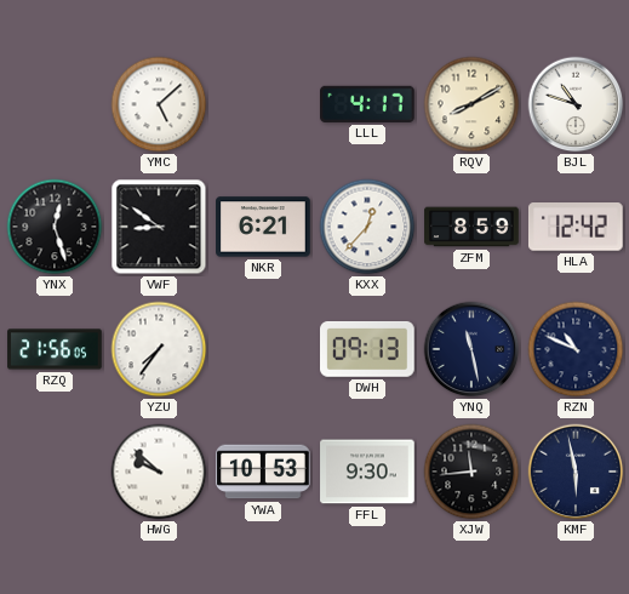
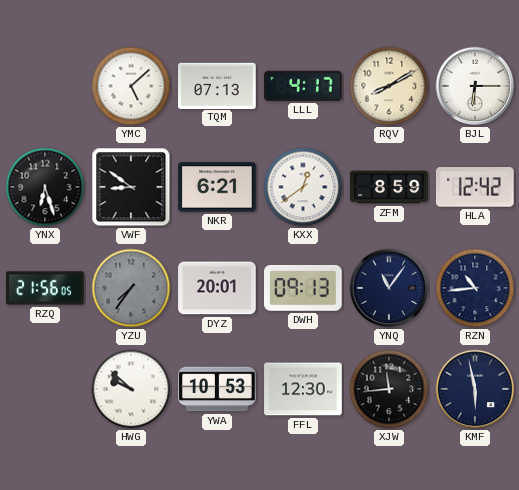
TQM: none -> 07:13 (217, 85)
BJL: 10:48 -> 6:15 (475, 86)
YNX: 12:27 -> 6:27 (45, 187)
KXX: 12:37 -> 12:39 (303, 187)
YZU dial: white -> grey (131, 288)
DYZ: none -> 20:01 (217, 288)
YNQ: 11:28 -> 11:06 (389, 288)
RZN: 10:49 -> 10:44 (475, 288)
FFL: 9:30 -> 12:30 (303, 389)
